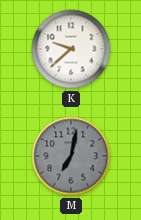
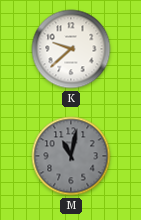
M: 7:02 -> 11:02 (71, 156)
